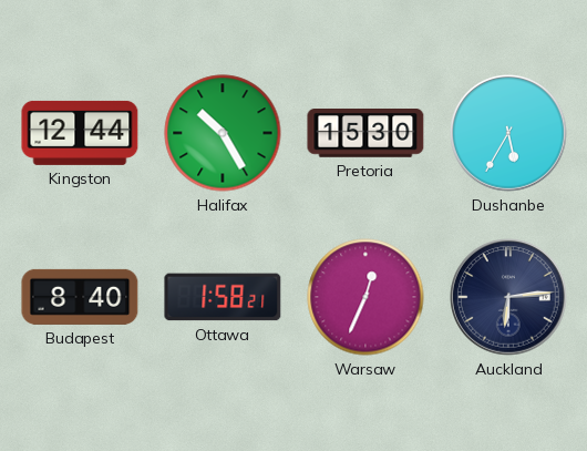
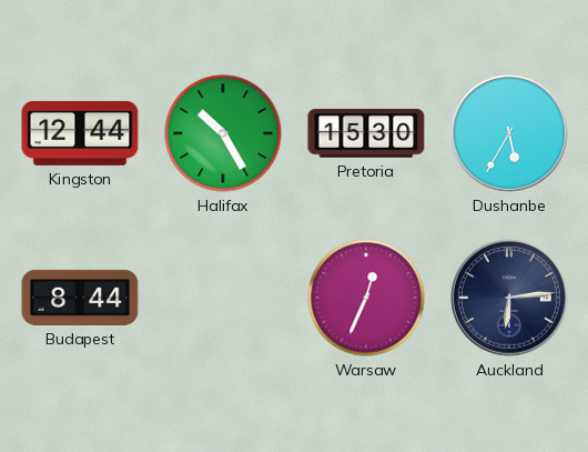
Budapest: 8:40 -> 8:44 (80, 298)
Ottawa: 1:58 -> none (223, 297)
